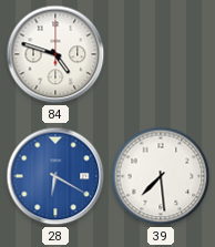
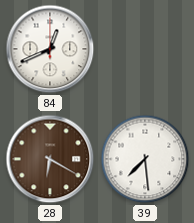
84: 4:48 -> 12:41 (50, 49)
28 dial: blue -> brown (50, 159)
